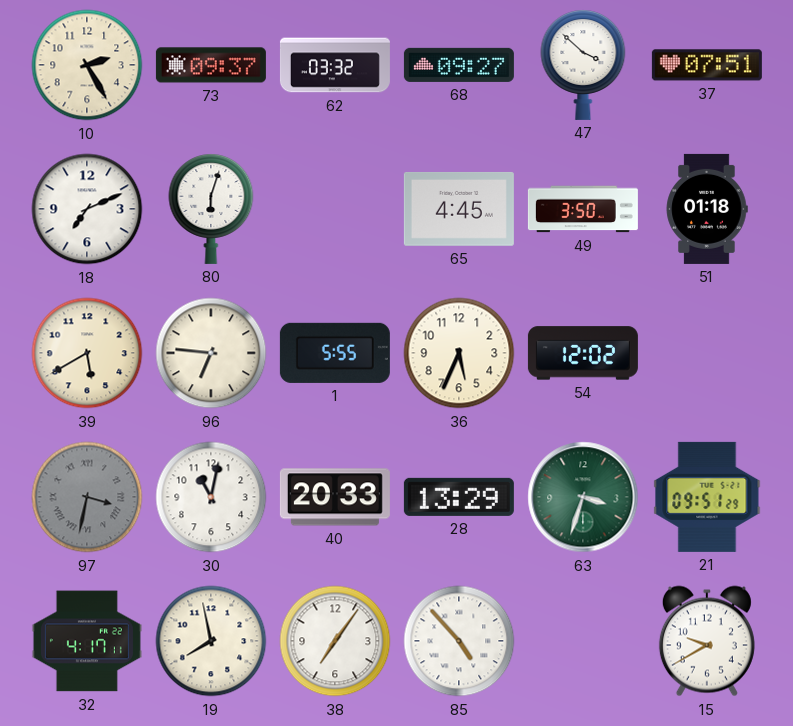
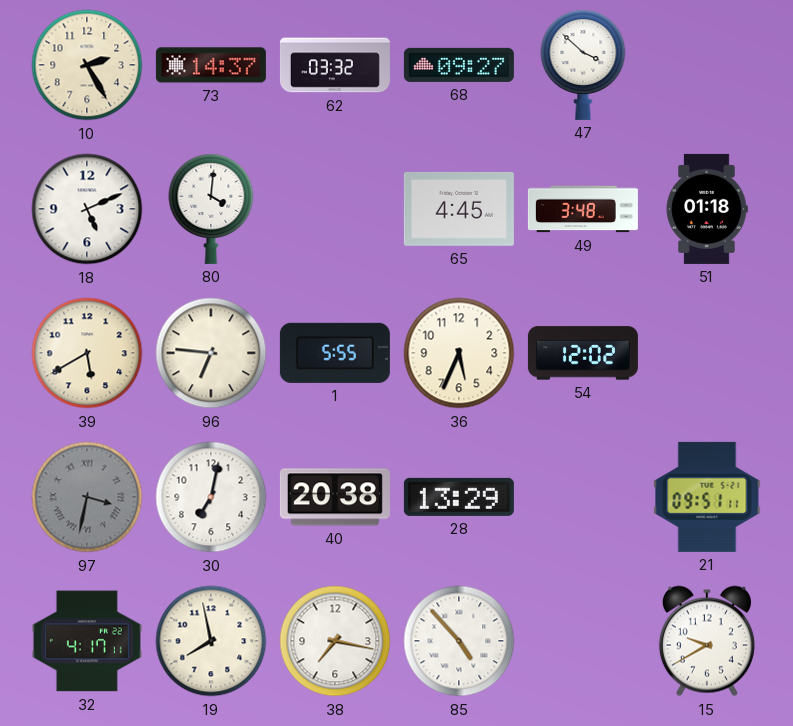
73: 09:37 -> 14:37 (211, 65)
37: 07:51 -> none (707, 65)
18: 7:11 -> 5:11 (87, 209)
80: 6:03 -> 4:01 (211, 209)
49: 3:50 -> 3:48 (583, 209)
30: 11:02 -> 7:02 (211, 497)
40: 20:33 -> 20:38 (335, 497)
63: 3:33 -> none (583, 497)
21: 09:51:29 -> 09:51:11 (707, 497)
38: 7:06 -> 7:17 (335, 641)
